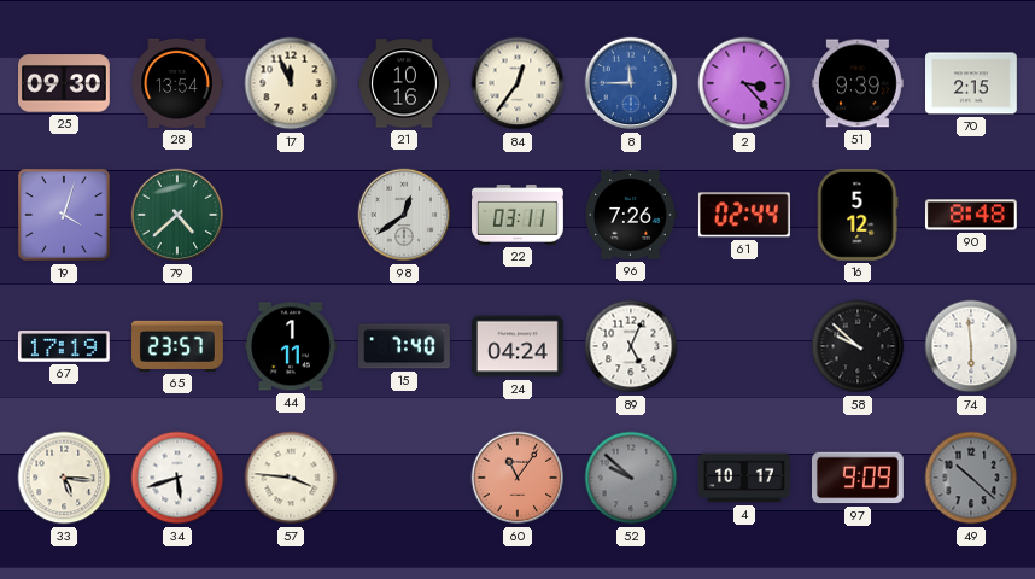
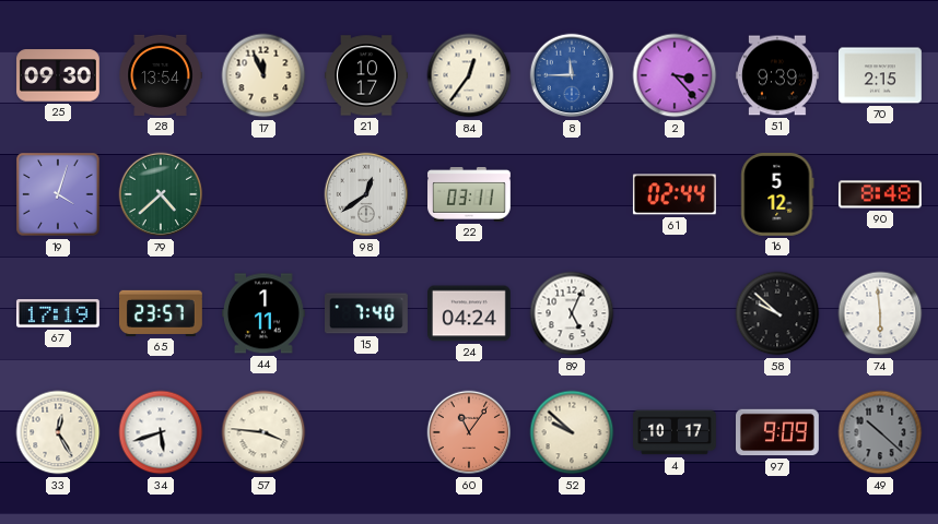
21: 10:16 -> 10:17 (367, 75)
96: 7:26 -> none (631, 215)
33: 5:16 -> 12:25 (58, 432)
52 dial: grey -> cream (572, 432)
